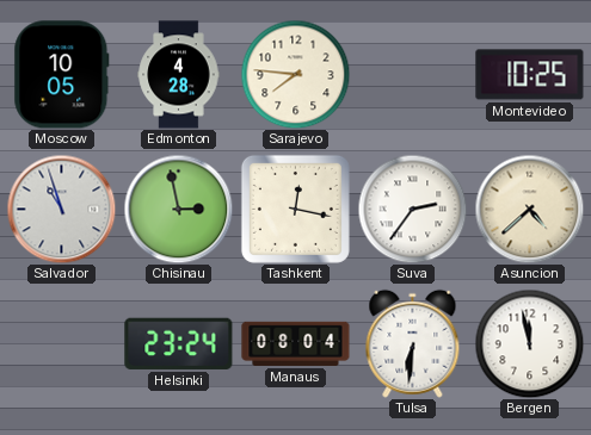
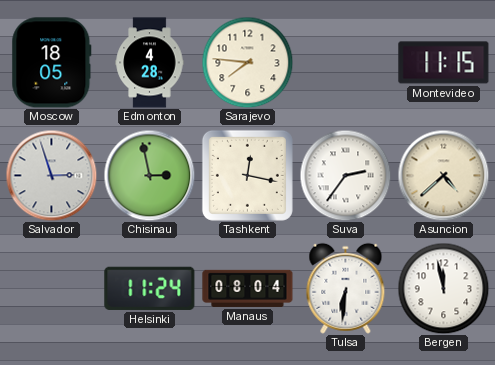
Moscow: 10:05 -> 18:05 (52, 63)
Montevideo: 10:25 -> 11:15 (444, 63)
Salvador: 10:57 -> 2:57 (51, 175)
Helsinki: 23:24 -> 11:24 (150, 288)
